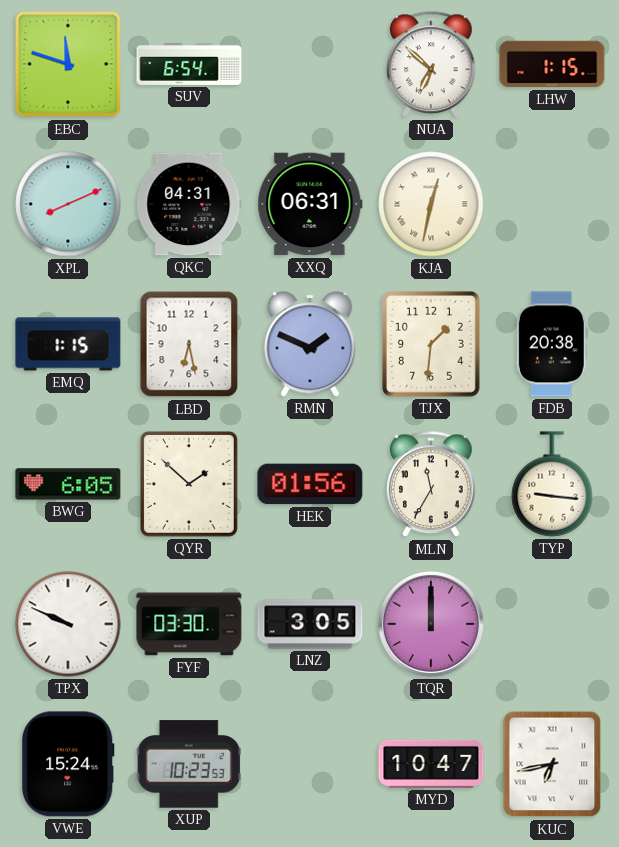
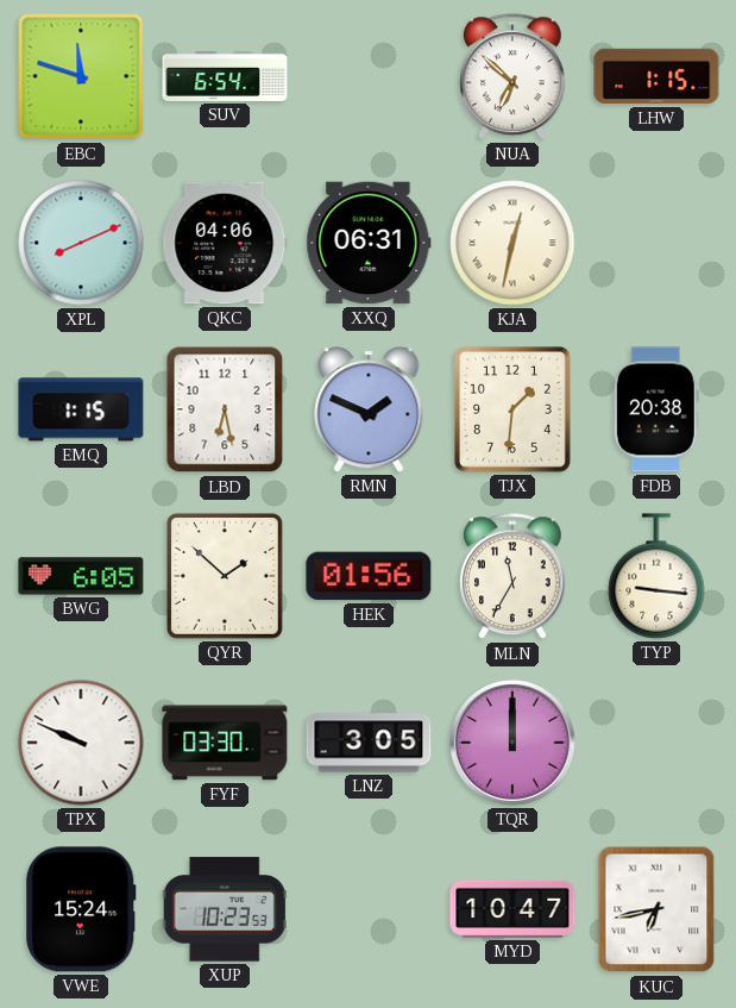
QKC: 04:31 -> 04:06 (225, 243)
